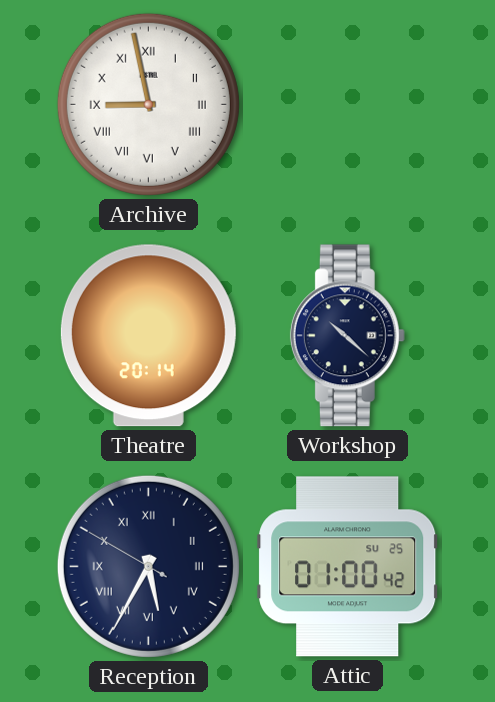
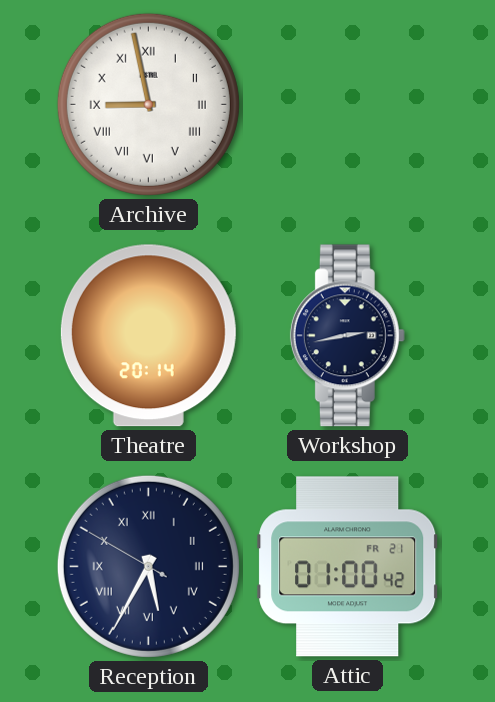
Workshop: 10:22 -> 2:43 (347, 336)
Attic date: SU 25 -> FR 21 (348, 567)
